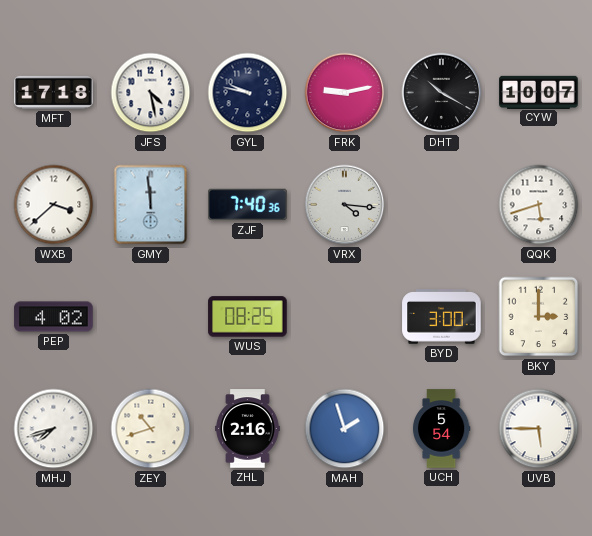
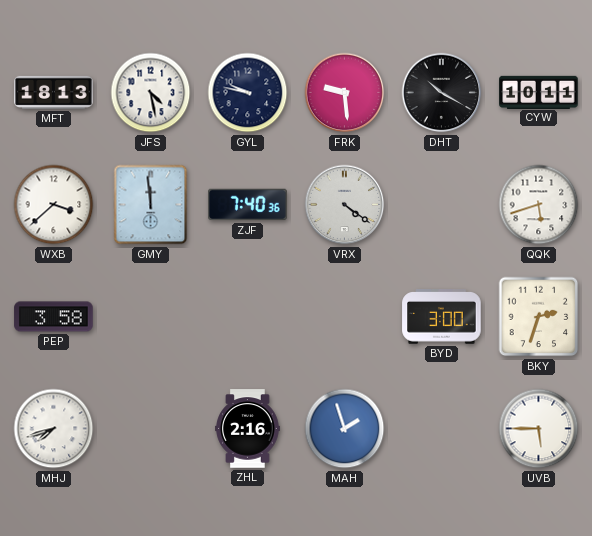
MFT: 17:18 -> 18:13 (54, 92)
FRK: 9:13 -> 9:29 (345, 93)
CYW: 10:07 -> 10:11 (539, 92)
VRX: 4:16 -> 4:21 (345, 205)
PEP: 4:02 -> 3:58 (54, 317)
WUS: 08:25 -> none (248, 317)
BKY: 3:00 -> 2:33 (539, 317)
ZEY: 10:42 -> none (151, 429)
UCH: 5:54 -> none (441, 429)
